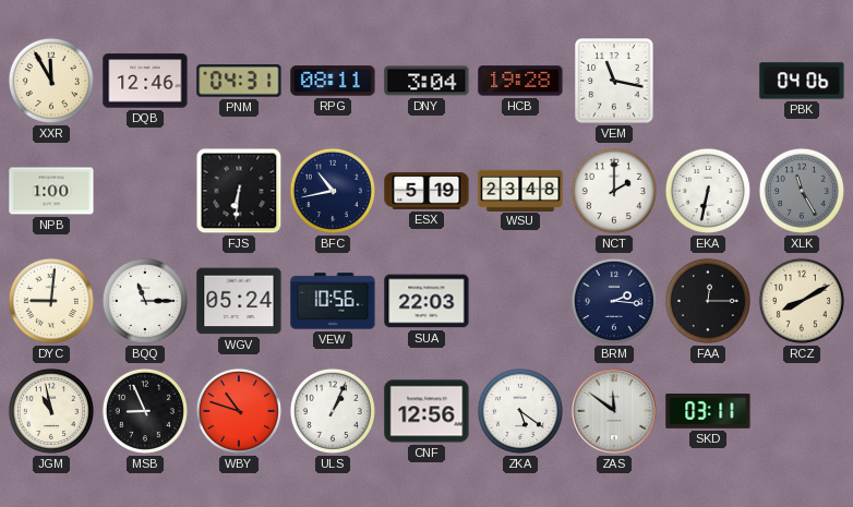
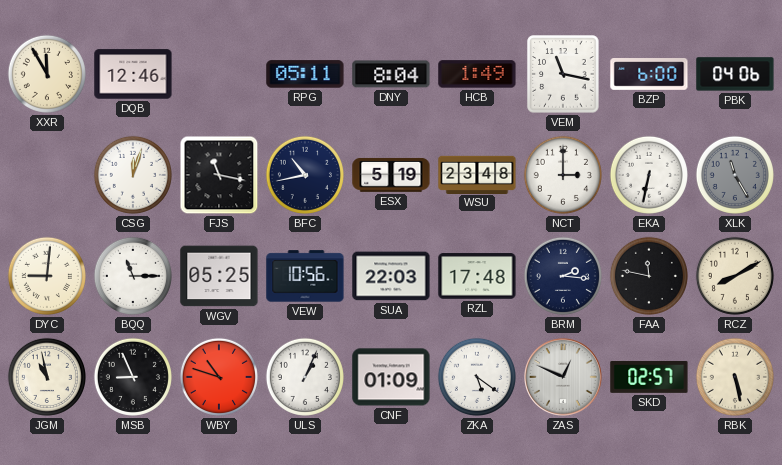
PNM: 04:31 -> none (239, 82)
RPG: 08:11 -> 05:11 (305, 74)
DNY: 3:04 -> 8:04 (391, 74)
HCB: 19:28 -> 1:49 (477, 74)
BZP: none -> 6:00 (649, 74)
NPB: 1:00 -> none (51, 191)
CSG: none -> 12:03 (133, 175)
FJS: 6:31 -> 11:17 (219, 175)
NCT: 2:00 -> 3:00 (563, 175)
WGV: 05:24 -> 05:25 (219, 276)
RZL: none -> 17:48 (477, 276)
FAA: 12:15 -> 11:47 (649, 276)
CNF: 12:56 -> 01:09 (391, 377)
ZAS: 11:51 -> 12:49 (564, 378)
SKD: 03:11 -> 02:57 (649, 377)
RBK: none -> 5:28 (735, 377)
